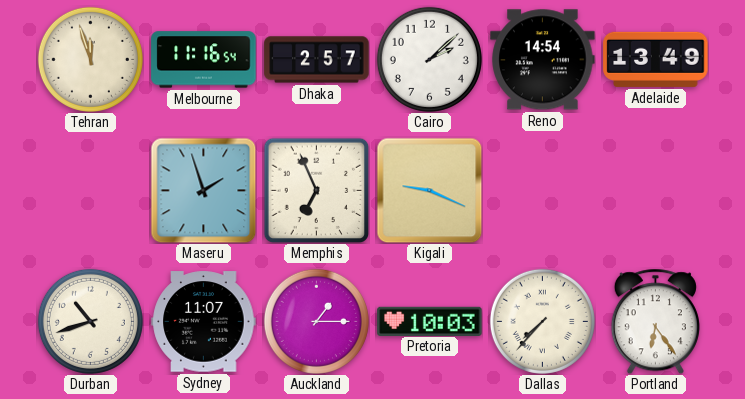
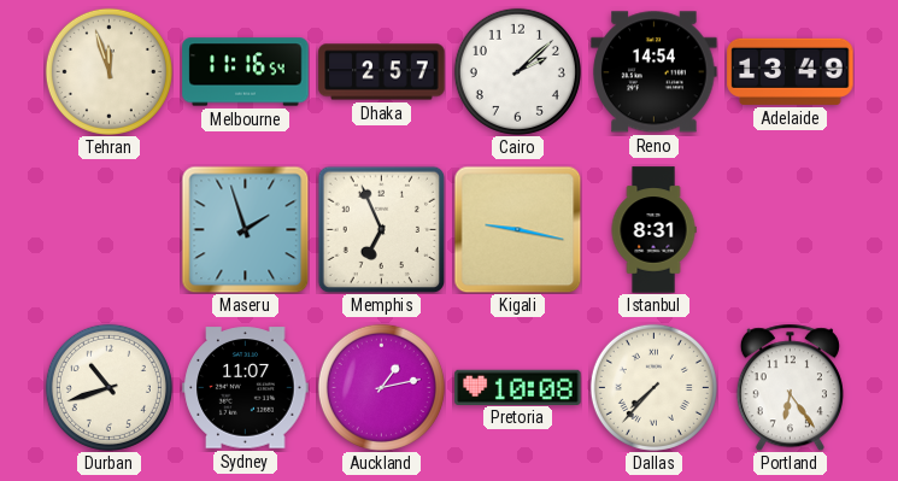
Kigali: 9:19 -> 9:17 (517, 229)
Istanbul: none -> 8:31 (653, 230)
Auckland: 1:15 -> 1:13 (381, 387)
Pretoria: 10:03 -> 10:08 (518, 387)
